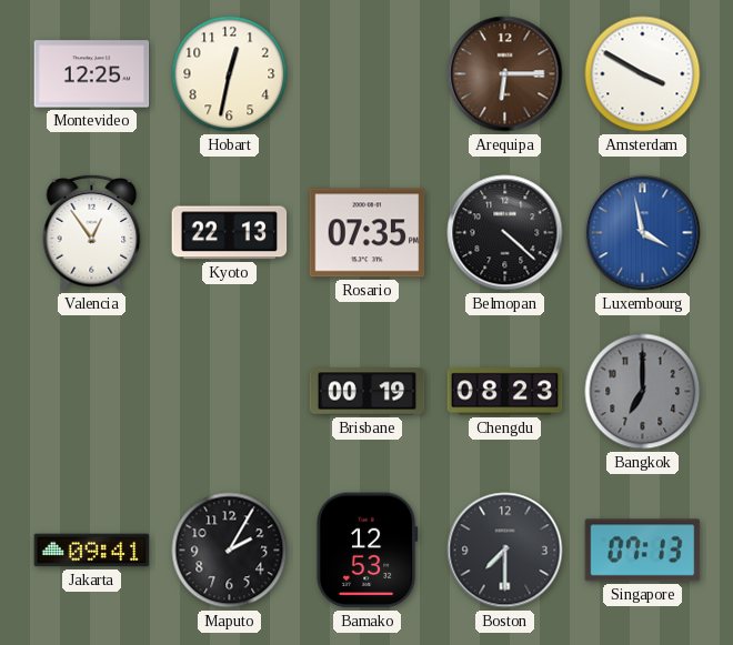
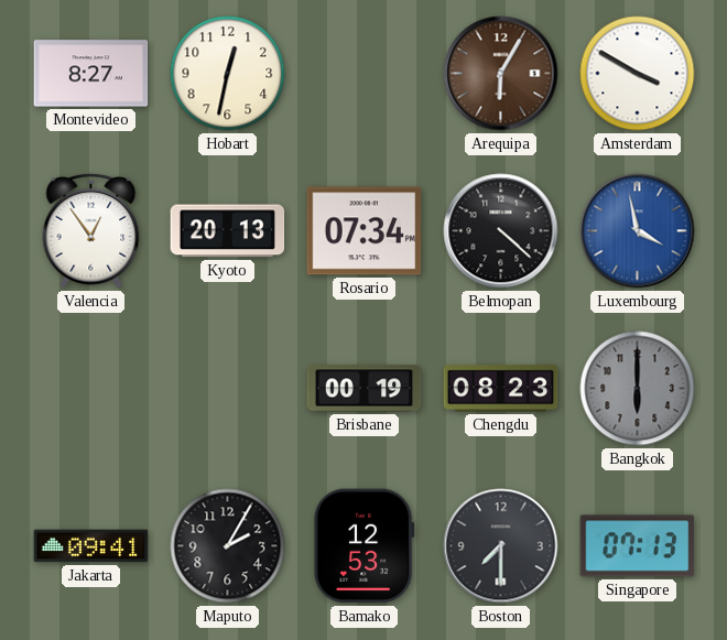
Montevideo: 12:25 -> 8:27 (91, 74)
Arequipa: 6:15 -> 6:05 (501, 74)
Kyoto: 22:13 -> 20:13 (228, 231)
Rosario: 07:35 -> 07:34 (365, 231)
Bangkok: 7:00 -> 6:00 (638, 389)
